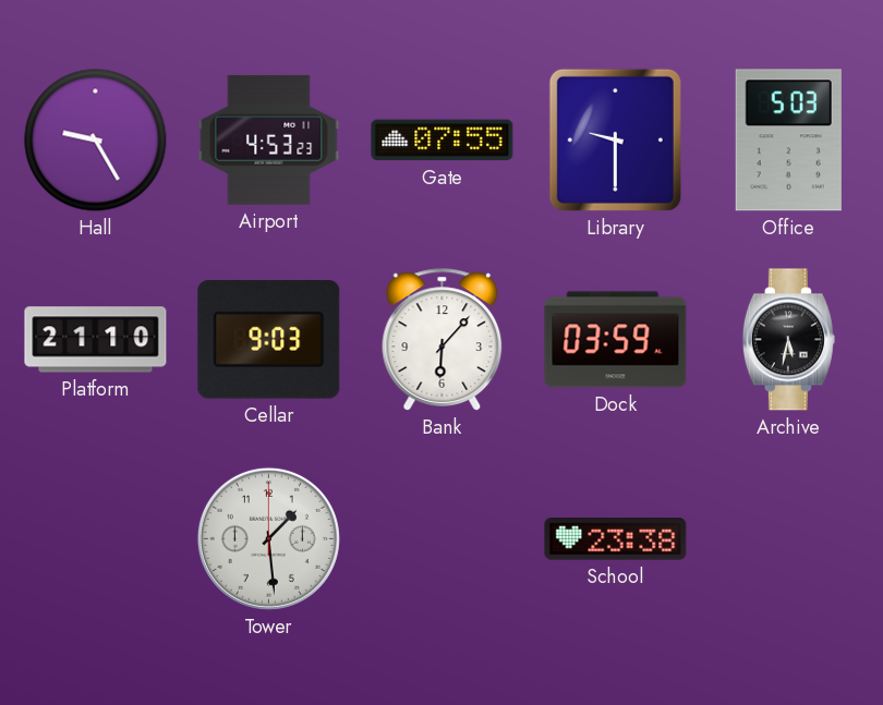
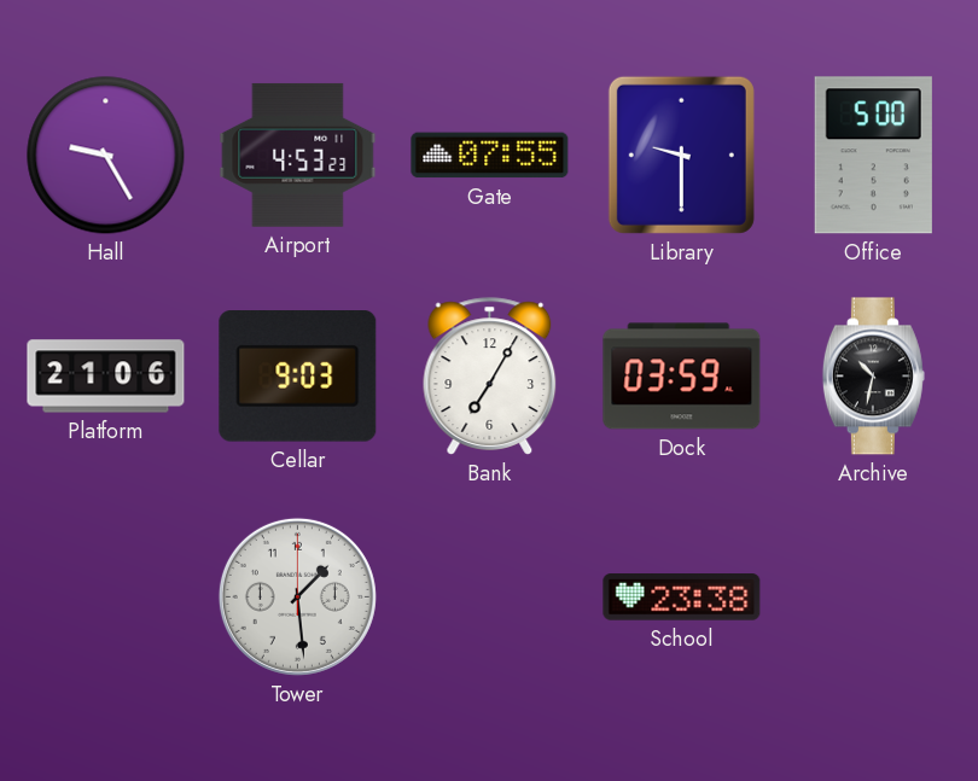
Office: 5:03 -> 5:00 (873, 156)
Platform: 21:10 -> 21:06 (106, 377)
Bank: 6:07 -> 7:05 (490, 377)
Archive: 5:32 -> 10:32 (873, 377)
